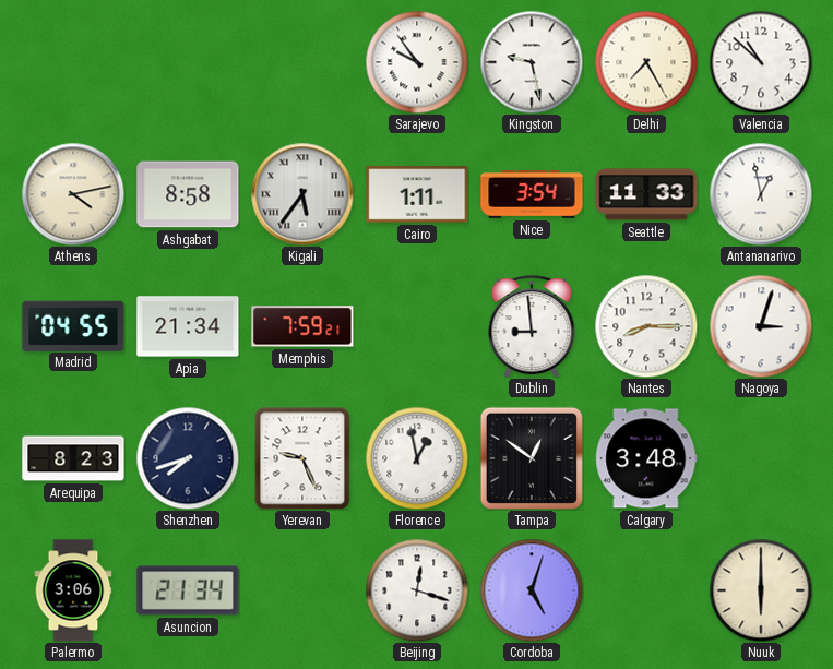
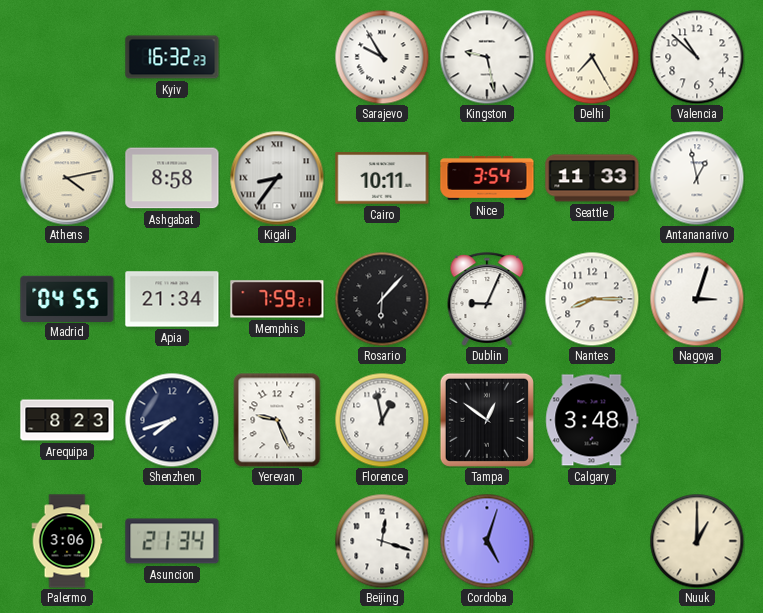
Kyiv: none -> 16:32 (172, 57)
Sarajevo: 9:54 -> 9:55 (382, 57)
Kigali: 5:36 -> 8:36 (277, 178)
Cairo: 1:11 -> 10:11 (382, 178)
Rosario: none -> 6:07 (382, 299)
Dublin: 8:59 -> 9:04 (487, 299)
Nuuk: 6:00 -> 1:00 (697, 541)
